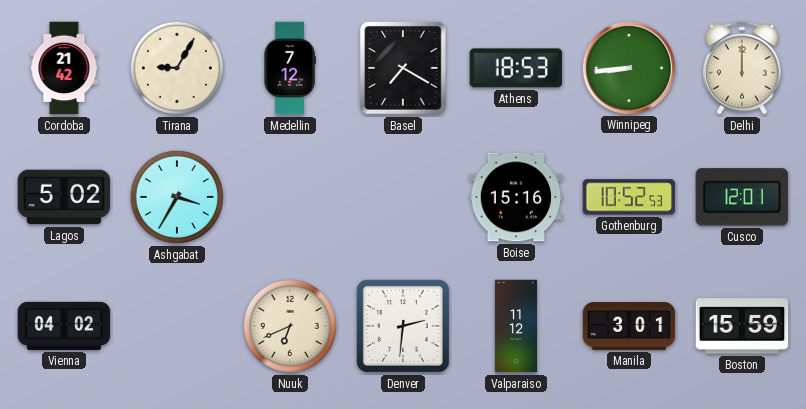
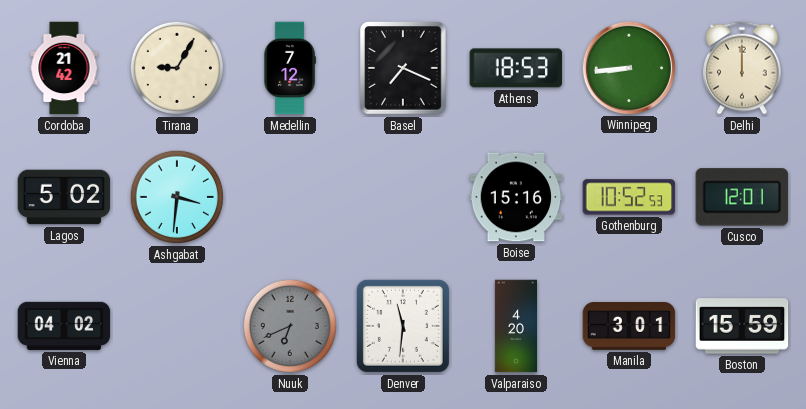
Basel: 7:20 -> 7:19 (404, 68)
Ashgabat: 3:35 -> 3:31 (177, 197)
Nuuk dial: cream -> grey (290, 326)
Denver: 2:31 -> 11:31 (403, 326)
Valparaiso: 11:12 -> 4:20 (515, 326)
